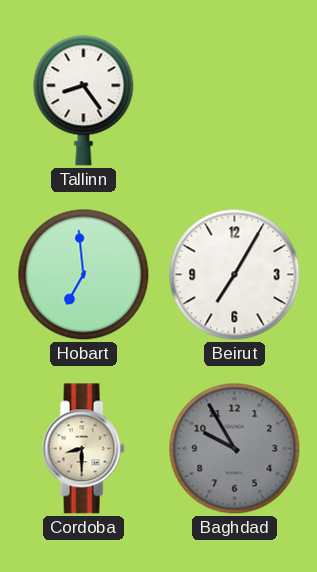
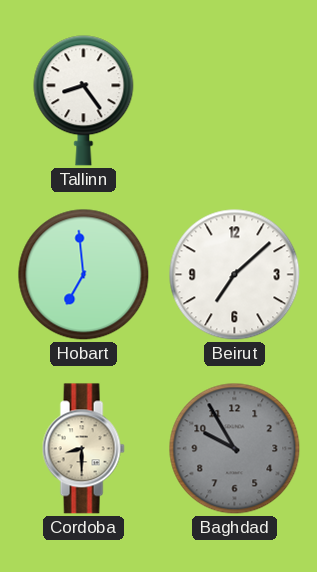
Beirut: 7:05 -> 7:08 (235, 275)
